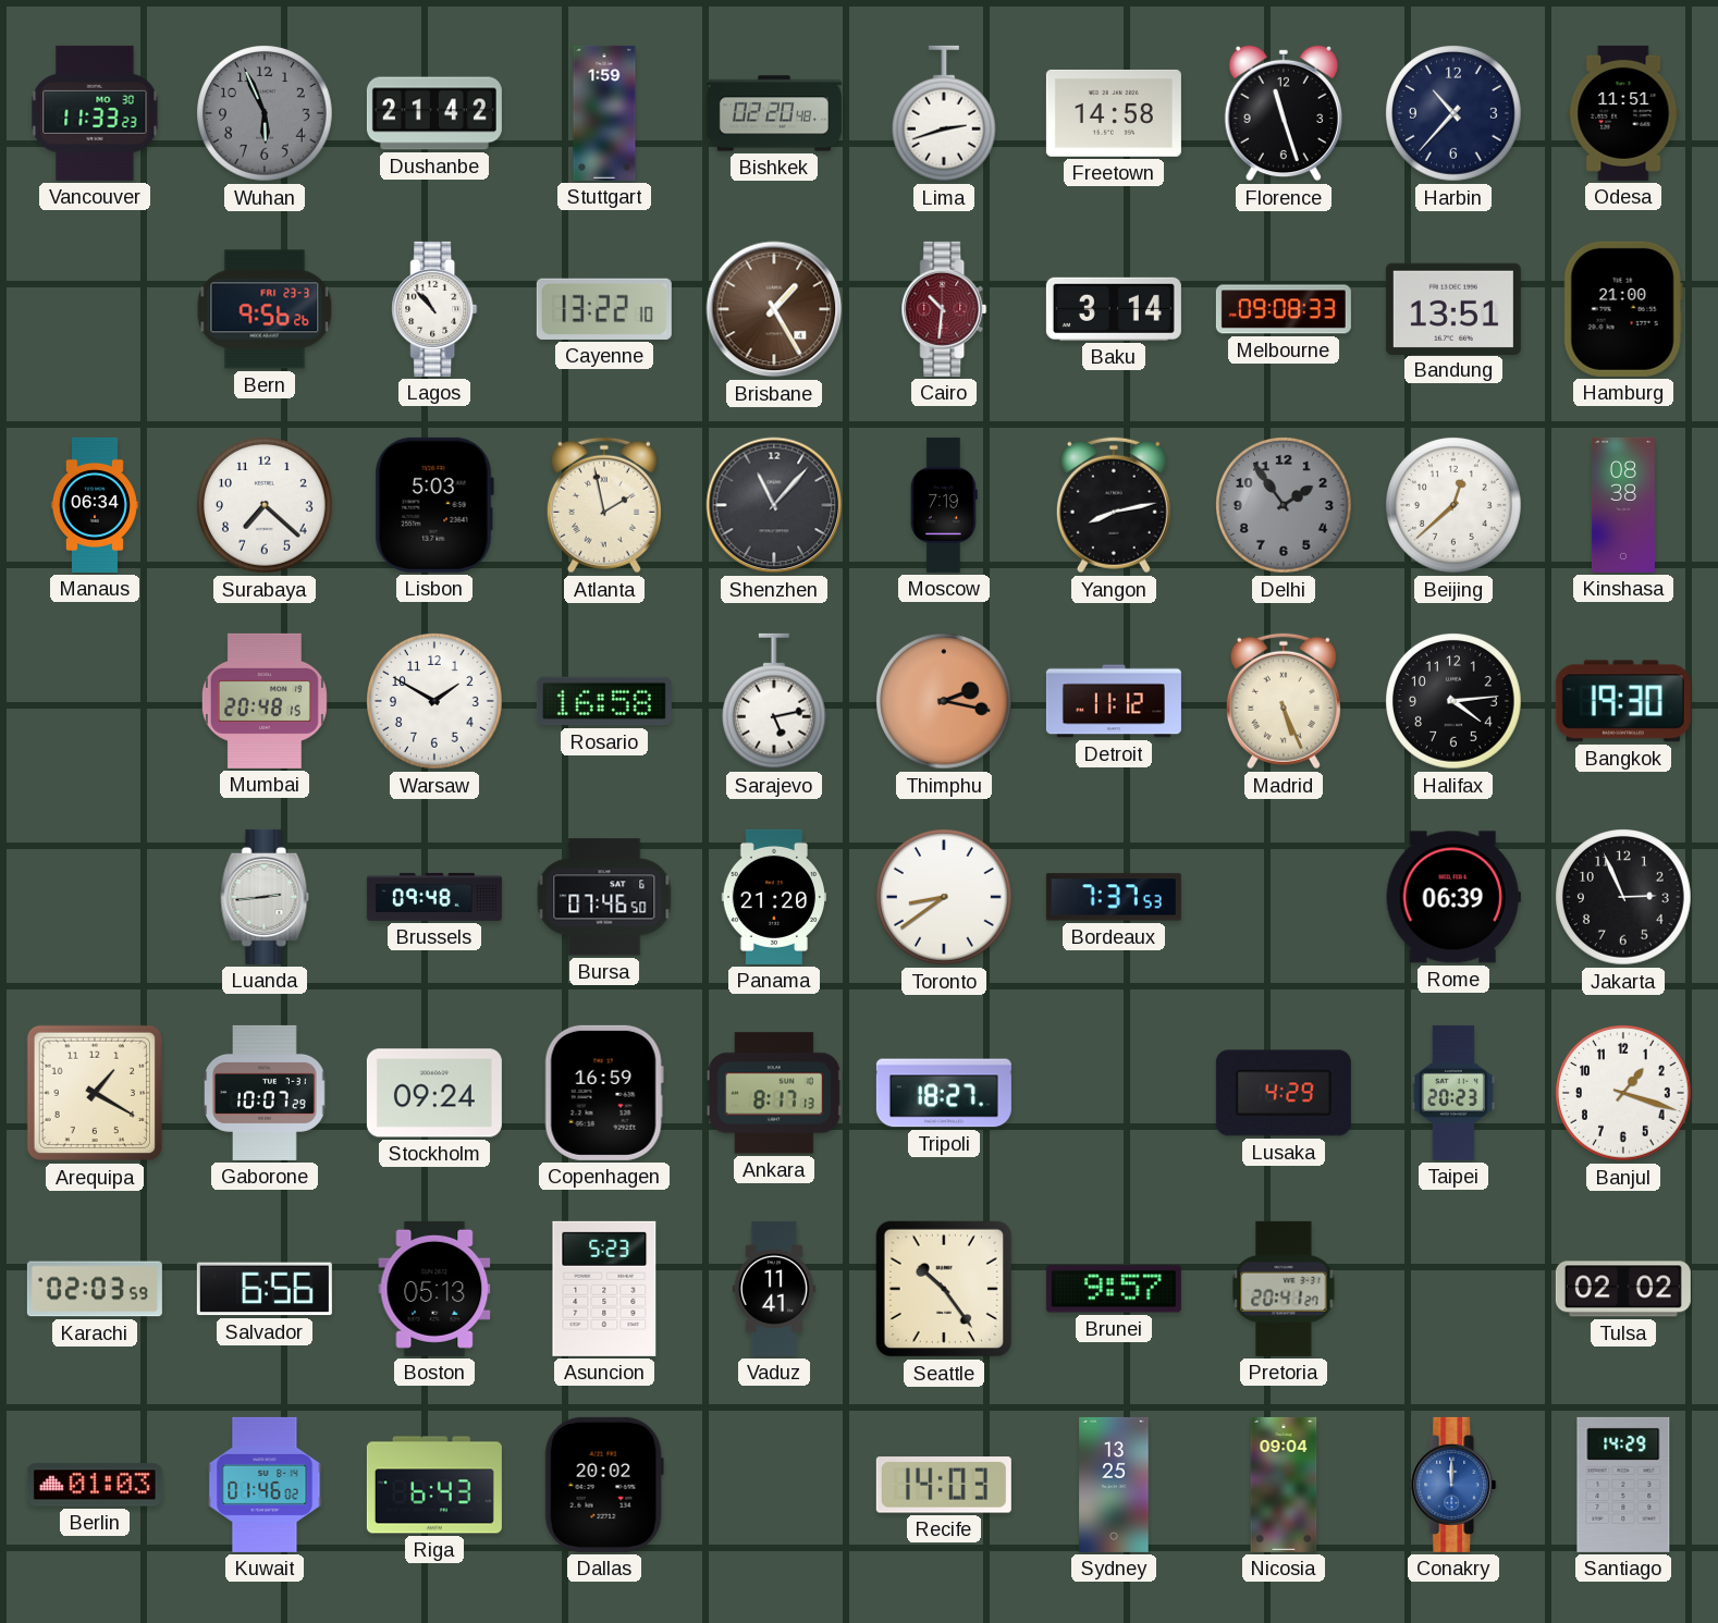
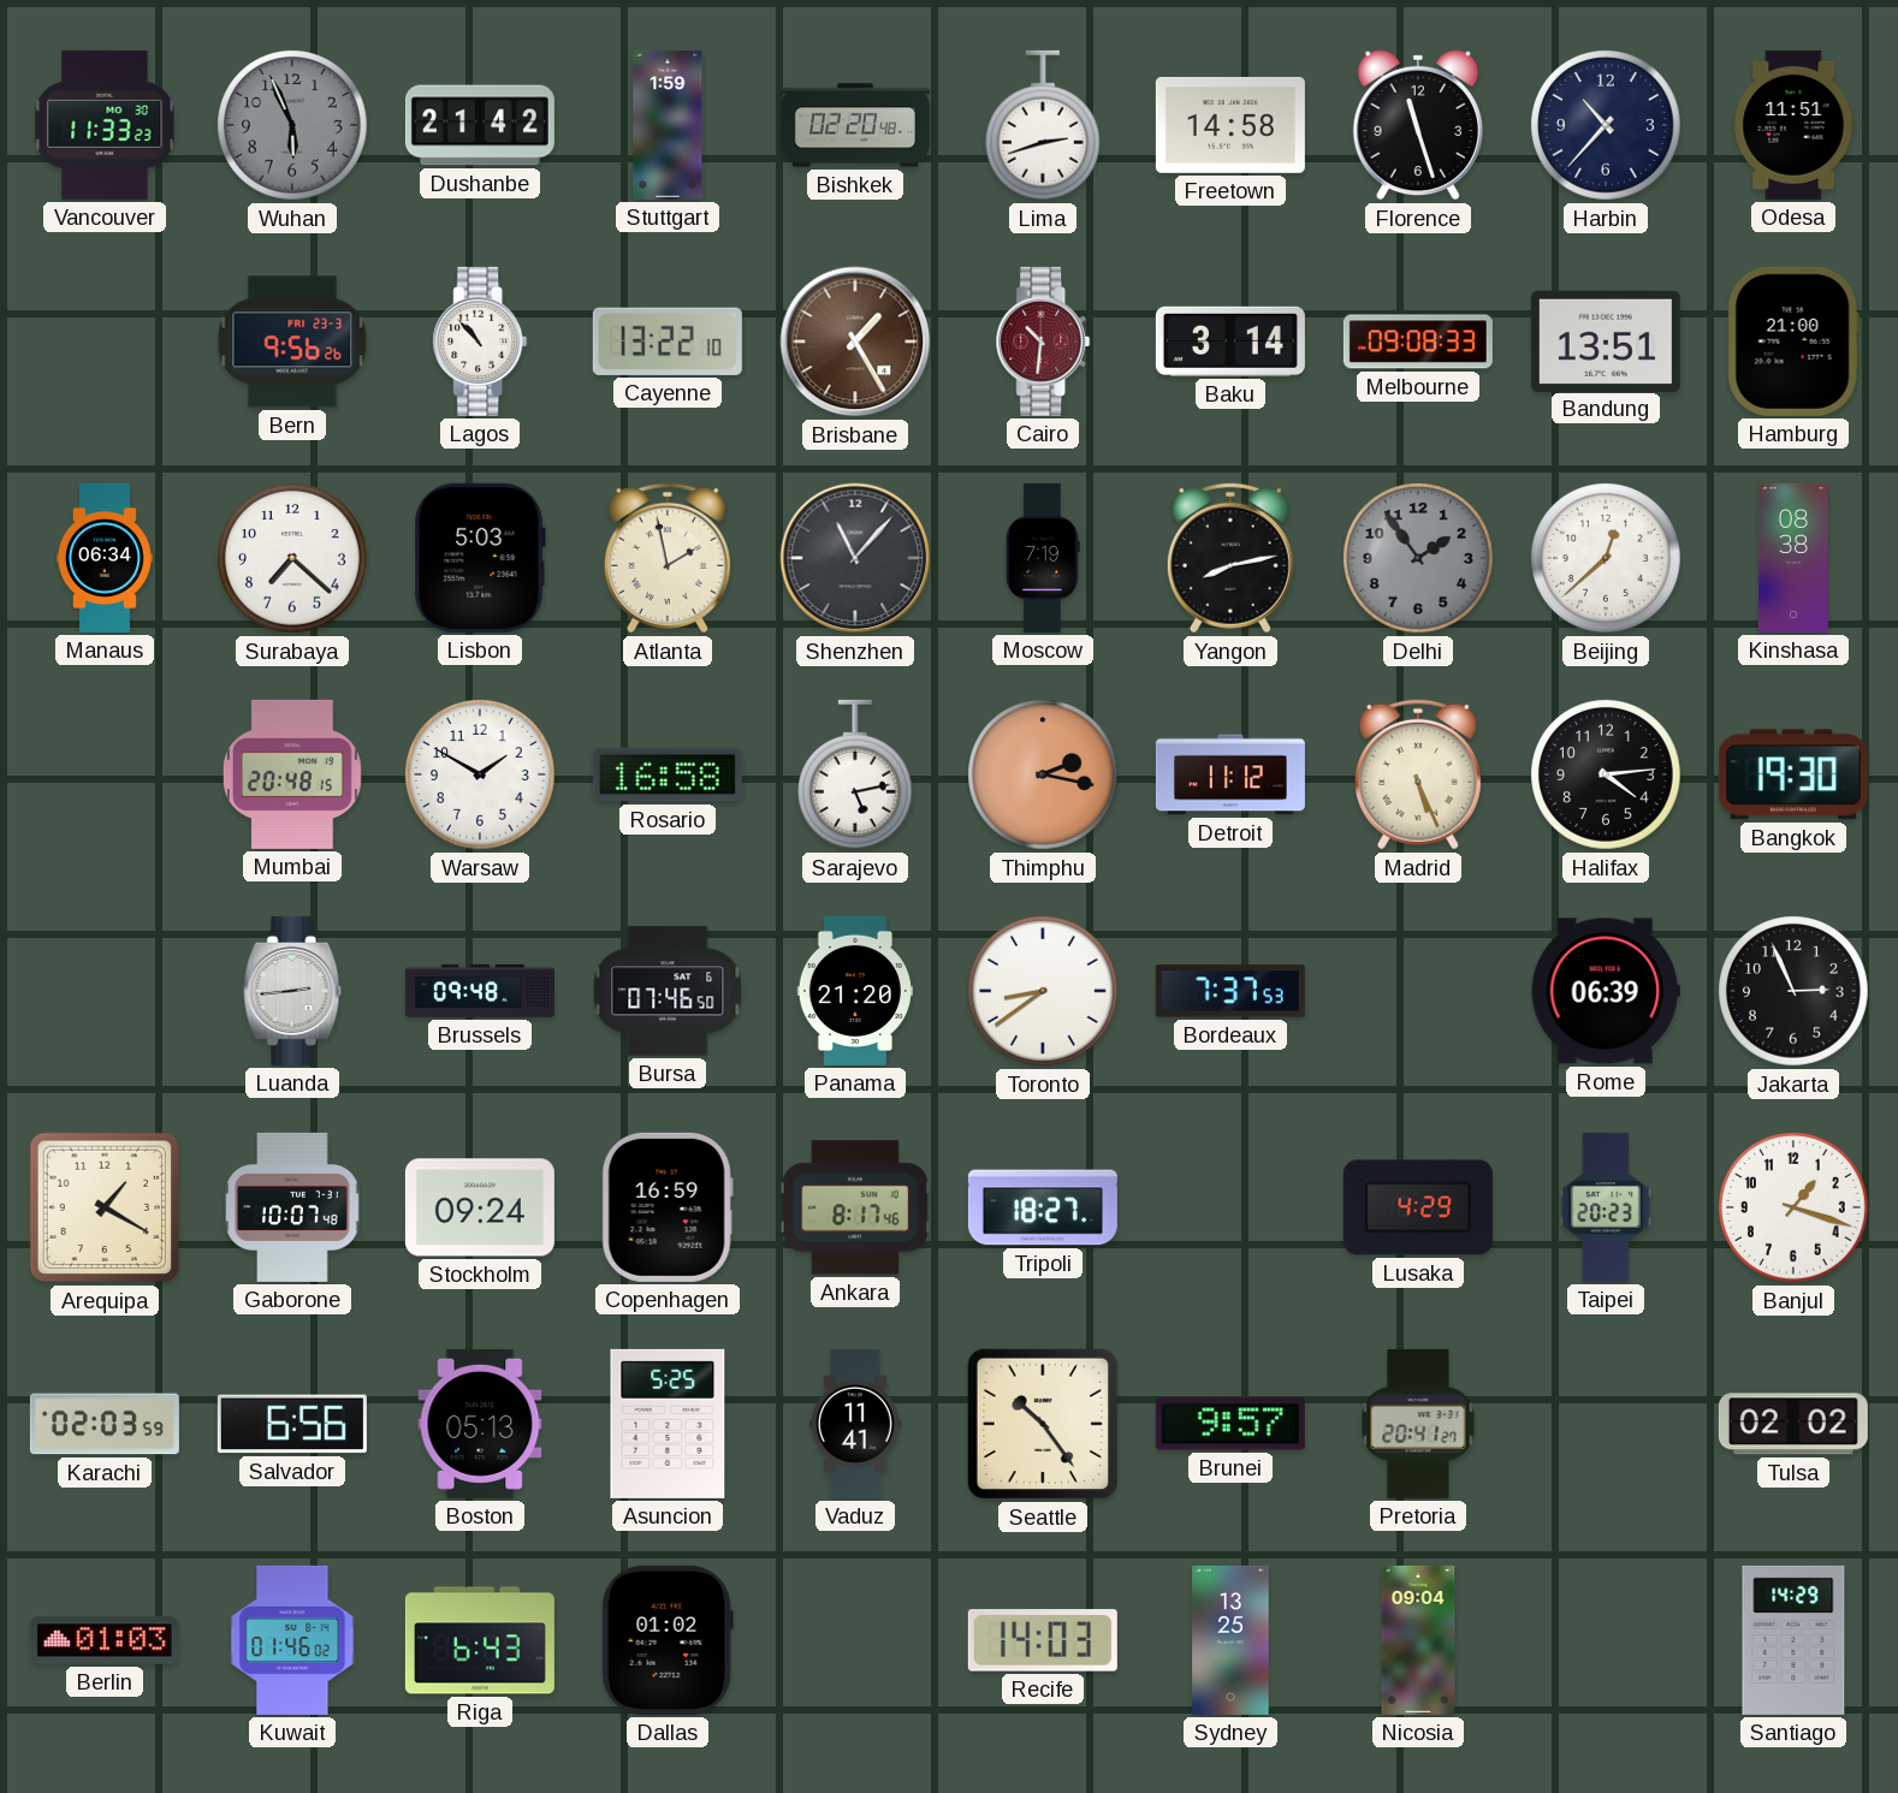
Gaborone: 10:07:29 -> 10:07:48 (292, 1207)
Ankara: 8:17:13 -> 8:17:46 (855, 1207)
Asuncion: 5:23 -> 5:25 (668, 1424)
Dallas: 20:02 -> 01:02 (668, 1640)
Conakry: 12:00 -> none (1453, 1485)
